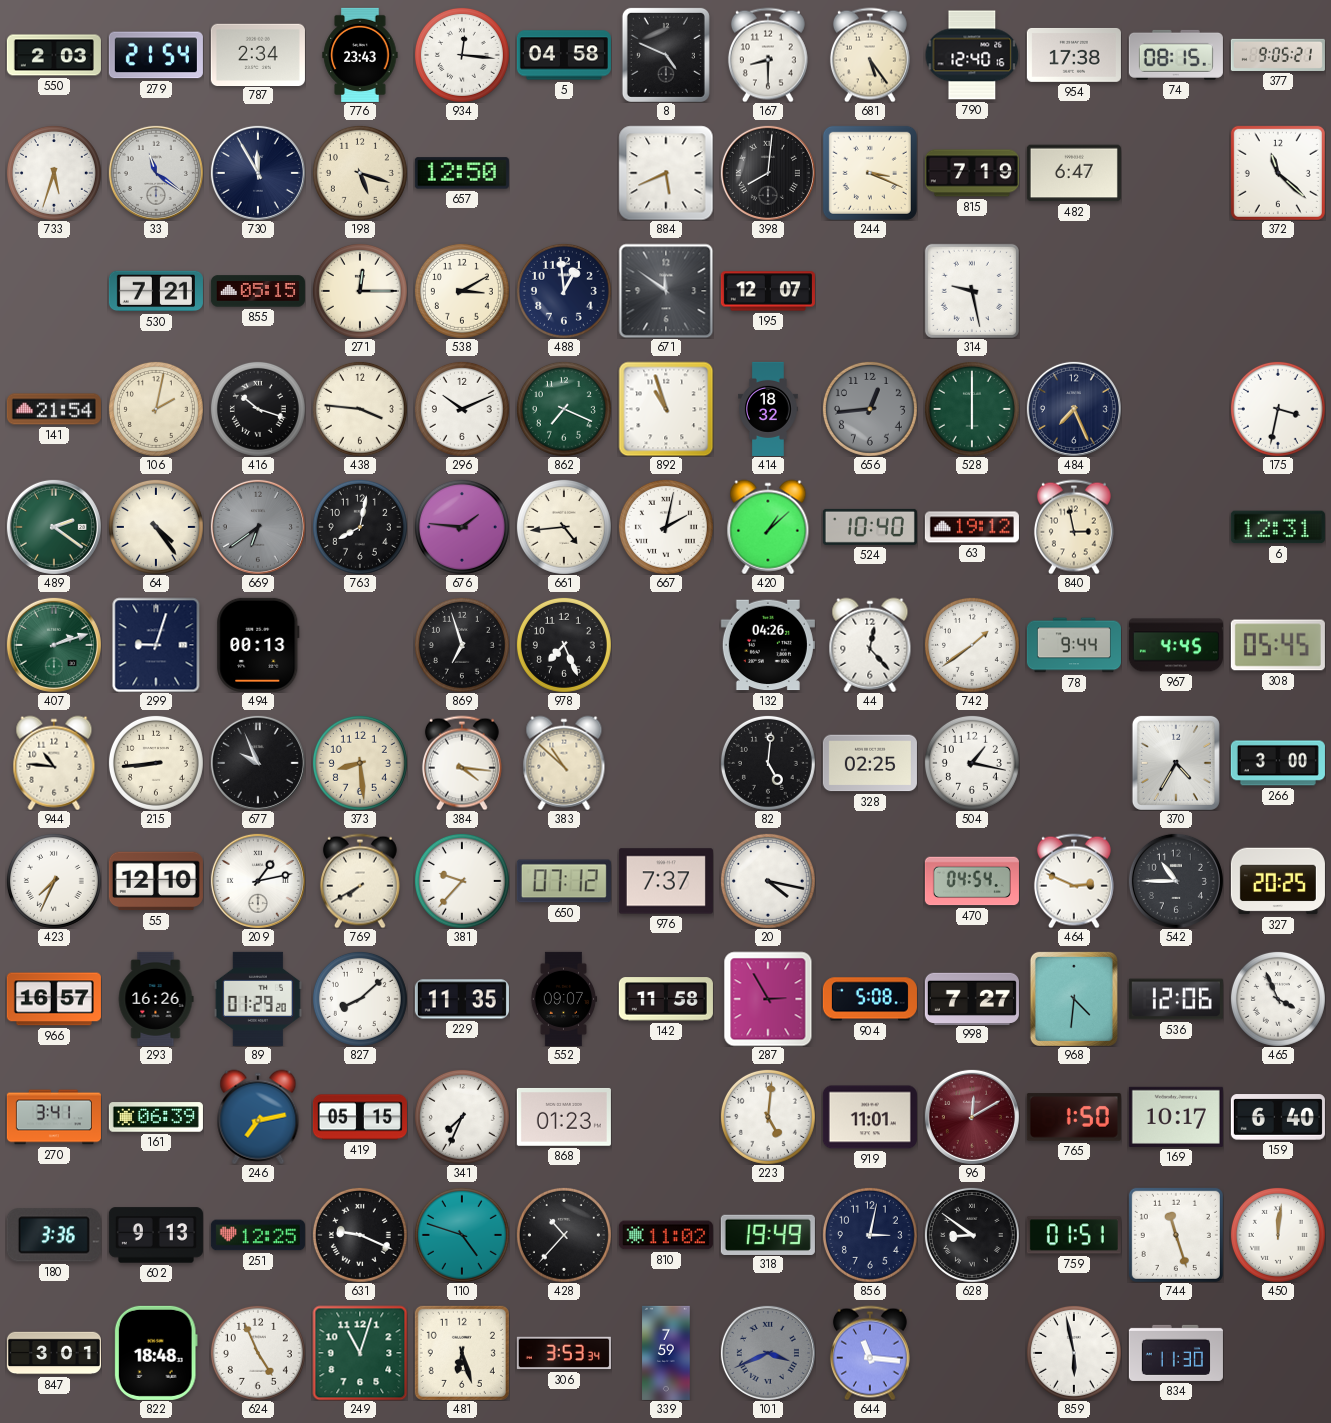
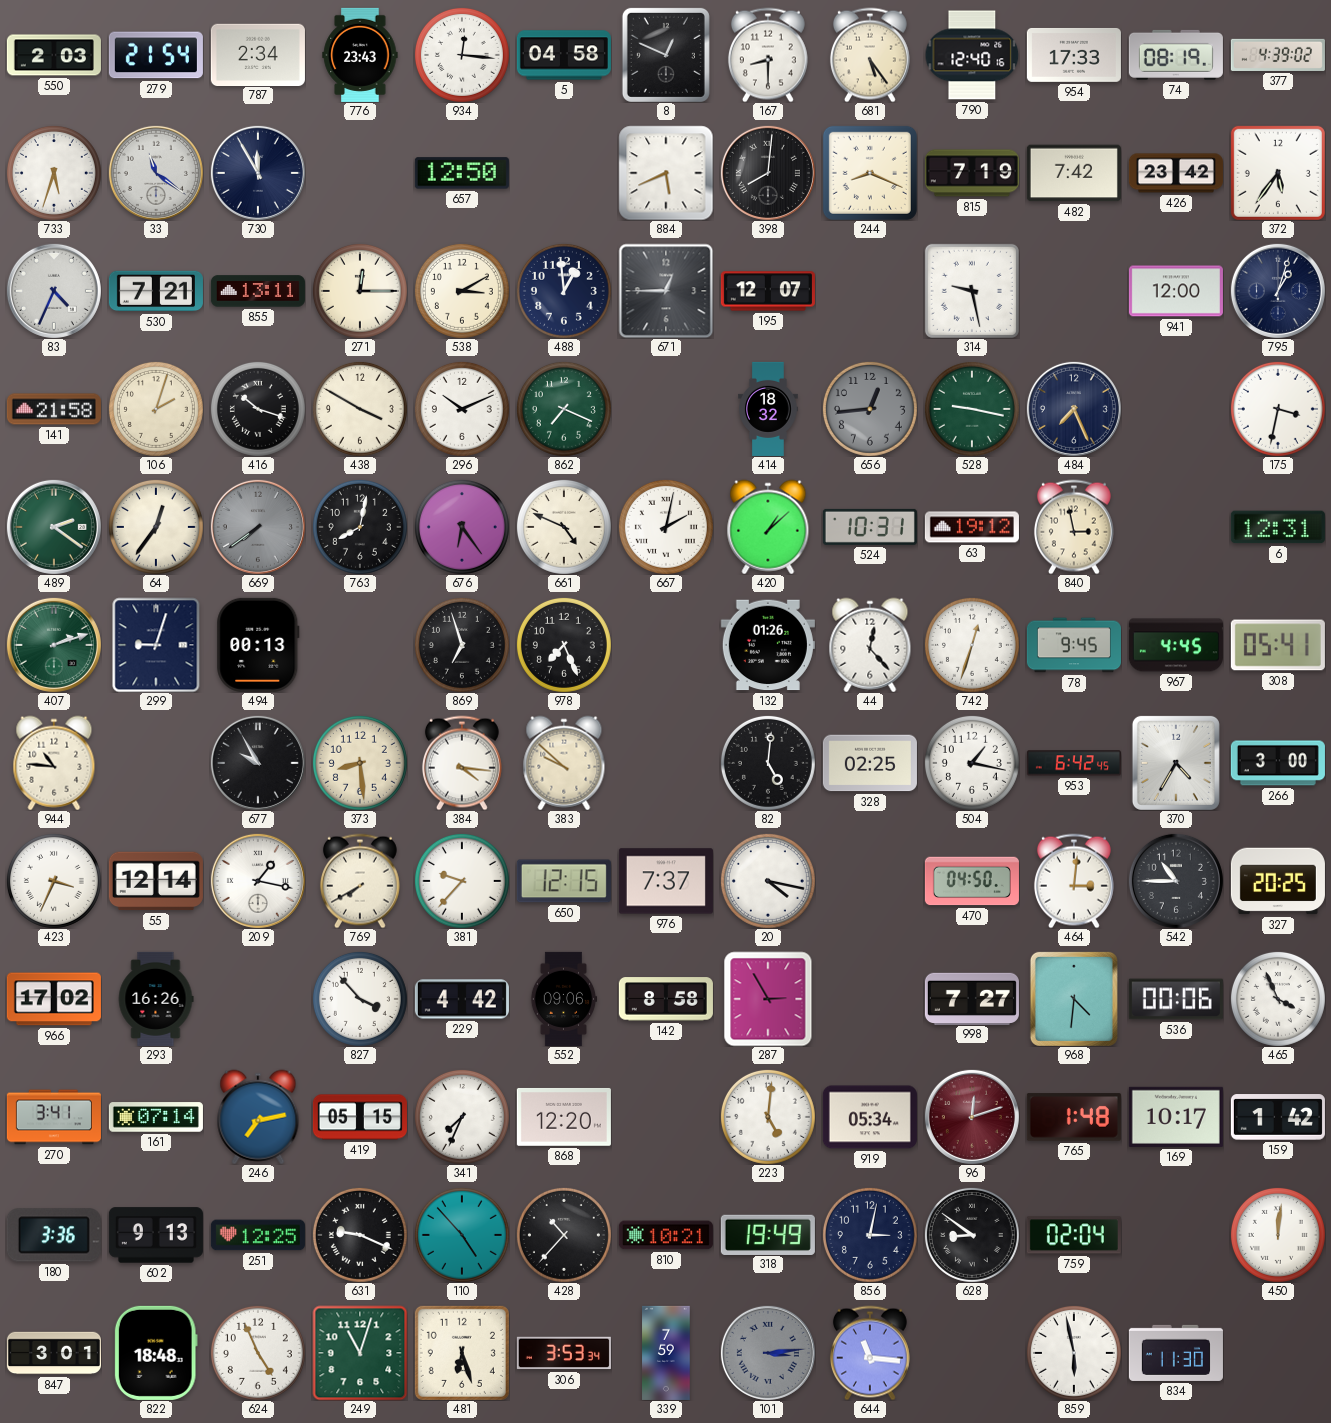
8: 4:49 -> 12:49 (666, 55)
954: 17:38 -> 17:33 (1074, 55)
74: 08:15 -> 08:19 (1176, 55)
377: 9:05 -> 4:39 (1278, 55)
198: 5:18 -> none (360, 173)
244: 3:19 -> 8:19 (870, 173)
482: 6:47 -> 7:42 (1074, 173)
426: none -> 23:42 (1176, 173)
372: 11:22 -> 5:36 (1278, 173)
83: none -> 4:34 (54, 291)
855: 05:15 -> 13:11 (258, 291)
671: 11:51 -> 12:45 (666, 291)
941: none -> 12:00 (1176, 291)
795: none -> 1:03 (1278, 291)
141: 21:54 -> 21:58 (54, 409)
106: 2:02 -> 2:03 (156, 409)
438: 3:46 -> 3:50 (360, 409)
892: 10:57 -> none (666, 409)
528: 6:00 -> 9:17 (972, 409)
64: 4:24 -> 12:36 (156, 527)
669: 6:39 -> 7:39 (258, 527)
676: 1:46 -> 6:24 (462, 527)
661: 4:44 -> 4:49 (564, 527)
524: 10:40 -> 10:31 (870, 527)
132: 04:26 -> 01:26 (768, 645)
742: 1:39 -> 12:33 (972, 645)
78: 9:44 -> 9:45 (1074, 645)
308: 05:45 -> 05:41 (1278, 645)
215: 8:44 -> none (156, 763)
677: 9:56 -> 9:55 (258, 763)
383: 10:52 -> 9:52 (564, 763)
953: none -> 6:42 (1074, 763)
423: 7:34 -> 3:34 (54, 881)
55: 12:10 -> 12:14 (156, 881)
209: 1:13 -> 1:17 (258, 881)
650: 07:12 -> 12:15 (564, 881)
470: 04:54 -> 04:50 (972, 881)
464: 2:49 -> 3:01 (1074, 881)
966: 16:57 -> 17:02 (54, 999)
89: 01:29 -> none (258, 999)
827: 8:08 -> 3:53 (360, 999)
229: 11:35 -> 4:42 (462, 999)
552: 09:07 -> 09:06 (564, 999)
142: 11:58 -> 8:58 (666, 999)
904: 5:08 -> none (870, 999)
536: 12:06 -> 00:06 (1176, 999)
161: 06:39 -> 07:14 (156, 1117)
868: 01:23 -> 12:20 (564, 1117)
919: 11:01 -> 05:34 (870, 1117)
96: 12:10 -> 12:12 (972, 1117)
765: 1:50 -> 1:48 (1074, 1117)
159: 6:40 -> 1:42 (1278, 1117)
110: 4:48 -> 4:53 (462, 1235)
810: 11:02 -> 10:21 (666, 1235)
759: 01:51 -> 02:04 (1074, 1235)
744: 11:27 -> none (1176, 1235)
101: 3:41 -> 3:14 (768, 1353)
